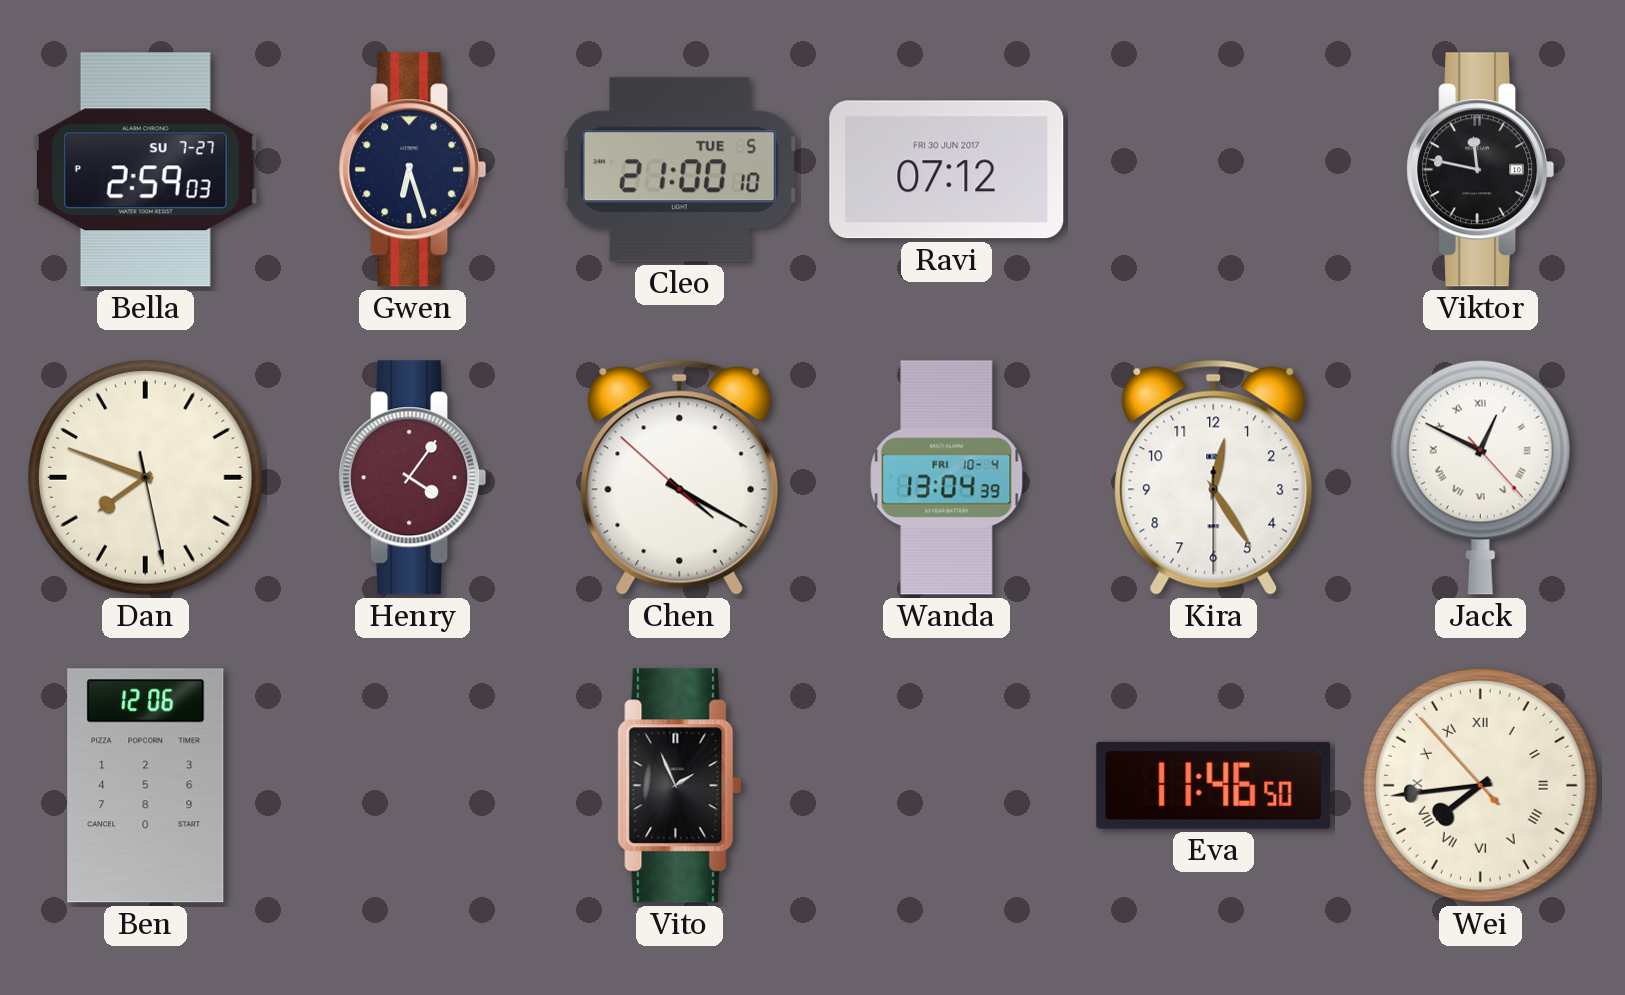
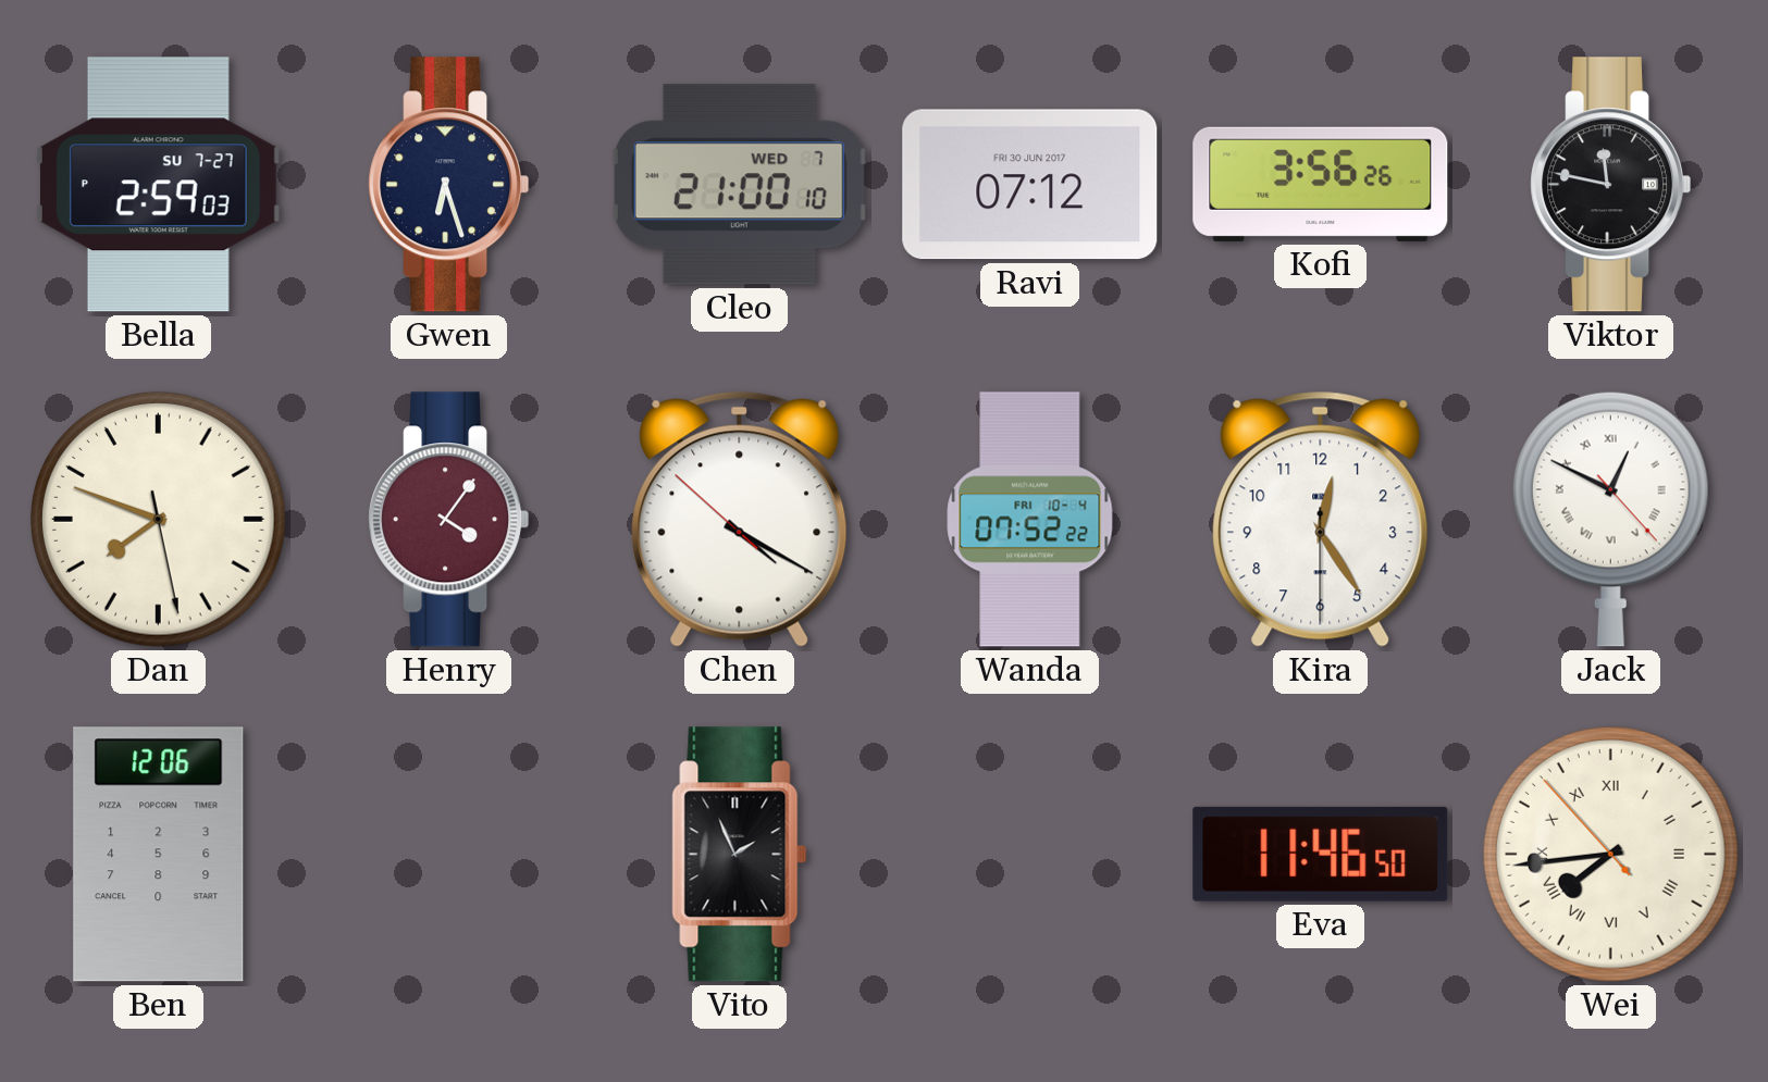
Cleo date: TUE 5 -> WED 7 (739, 185)
Kofi: none -> 3:56 (1321, 184)
Wanda: 13:04 -> 07:52 (1030, 520)
